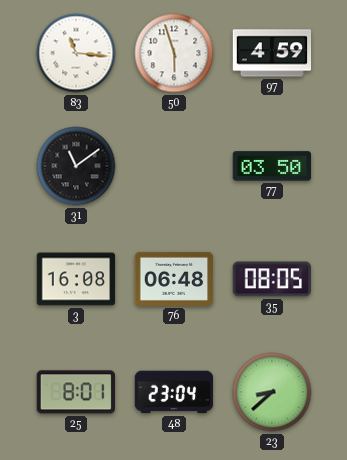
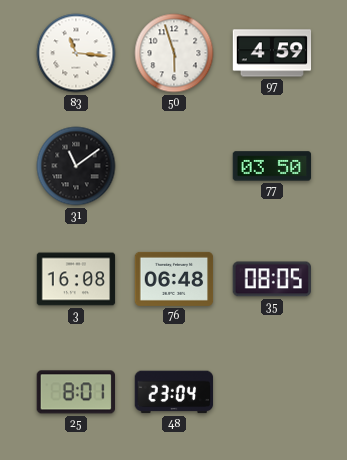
23: 8:38 -> none (272, 392)
